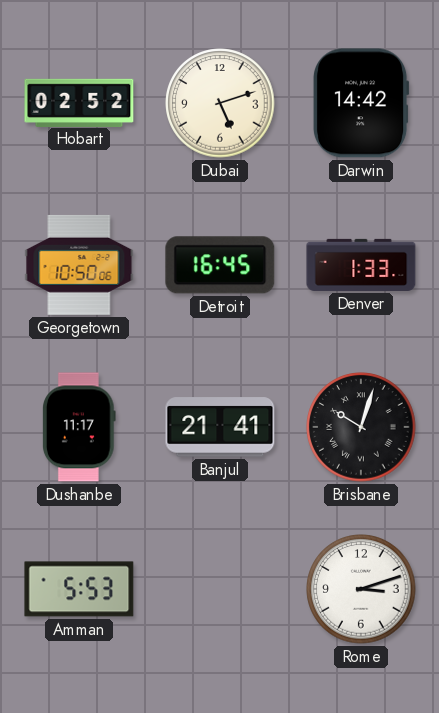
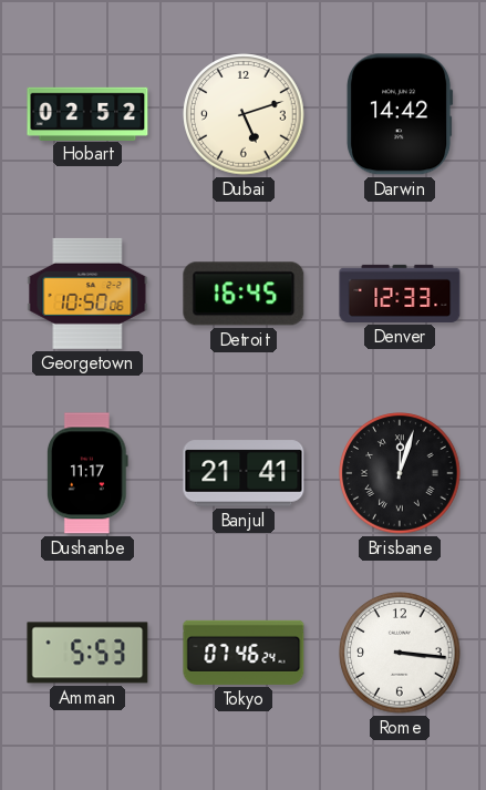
Denver: 1:33 -> 12:33 (400, 294)
Brisbane: 10:03 -> 12:03 (400, 473)
Tokyo: none -> 07:46 (244, 653)
Rome: 3:12 -> 3:16 (400, 653)
